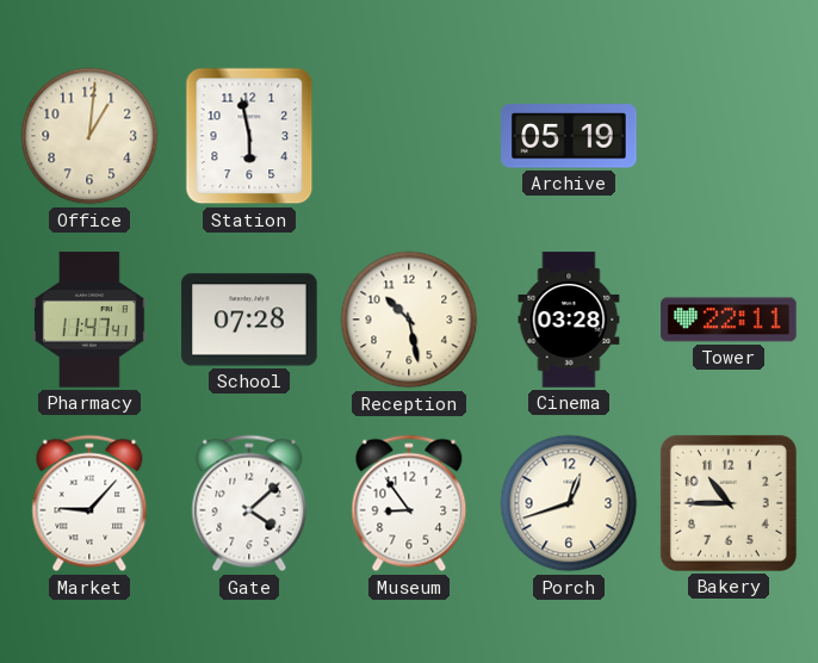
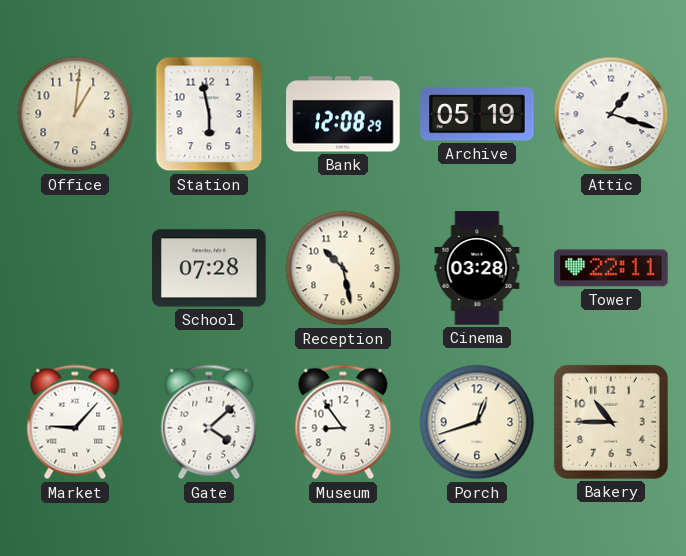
Bank: none -> 12:08 (343, 114)
Attic: none -> 1:18 (611, 114)
Pharmacy: 11:47 -> none (89, 320)
